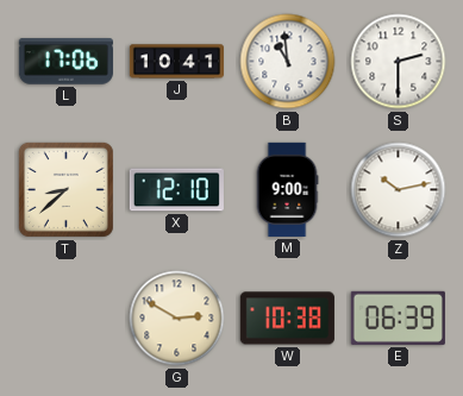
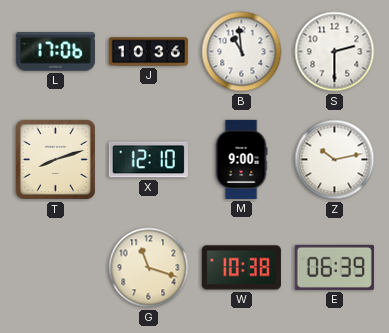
J: 10:41 -> 10:36 (148, 52)
T: 8:38 -> 8:12 (55, 159)
G: 2:50 -> 11:18 (149, 268)
